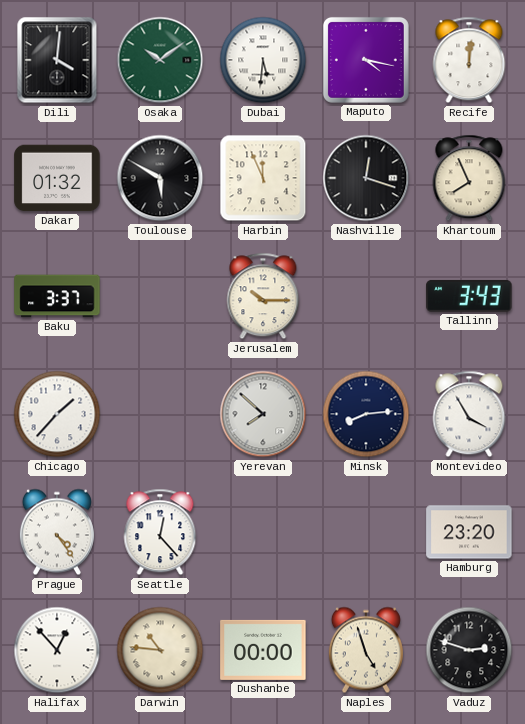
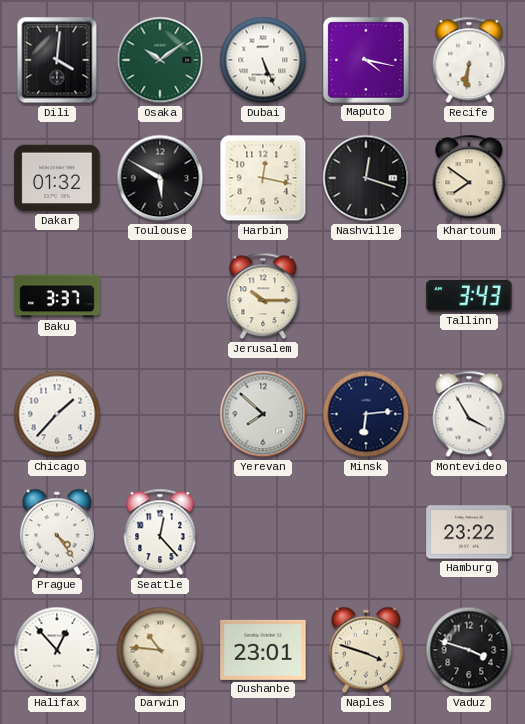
Dubai: 5:31 -> 5:26 (263, 60)
Recife: 12:01 -> 6:31 (469, 60)
Harbin: 11:56 -> 12:17 (263, 178)
Khartoum: 7:56 -> 7:51 (469, 178)
Minsk: 8:14 -> 6:14 (366, 414)
Hamburg: 23:20 -> 23:22 (469, 532)
Dushanbe: 00:00 -> 23:01 (263, 650)
Naples: 4:57 -> 3:48 (366, 650)
Vaduz: 2:48 -> 3:48 (469, 650)
